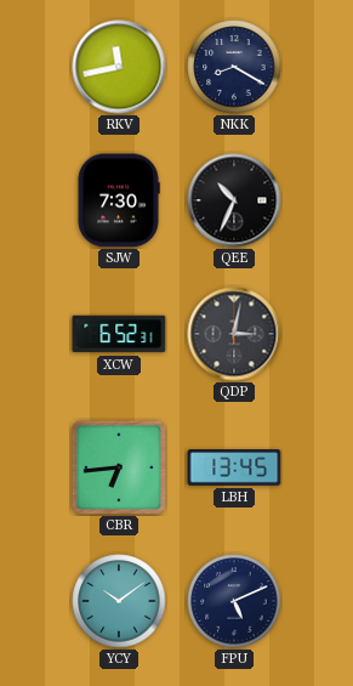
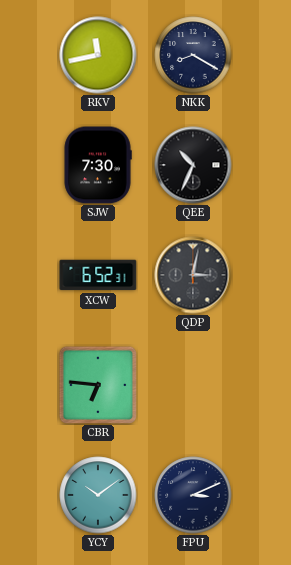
CBR: 6:44 -> 6:46 (98, 385)
LBH: 13:45 -> none (234, 467)
FPU: 5:11 -> 3:11 (193, 495)
